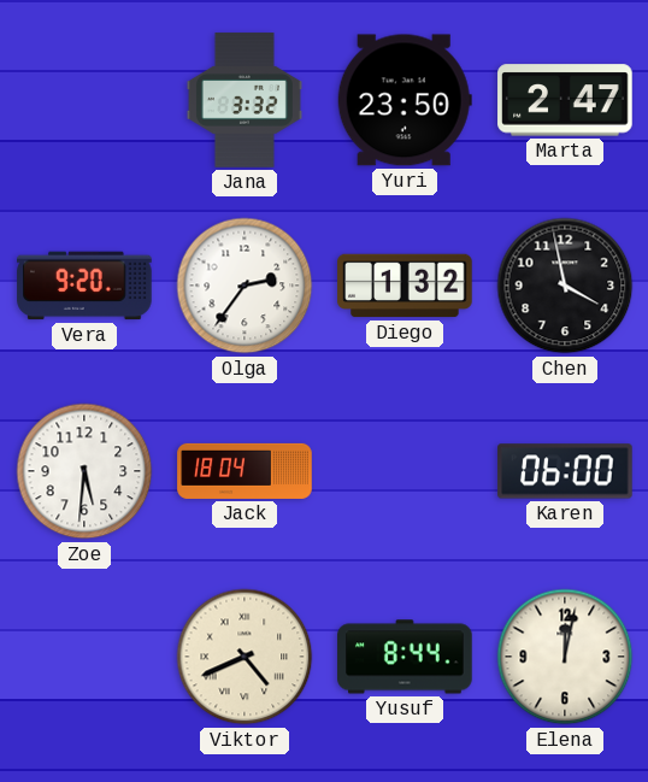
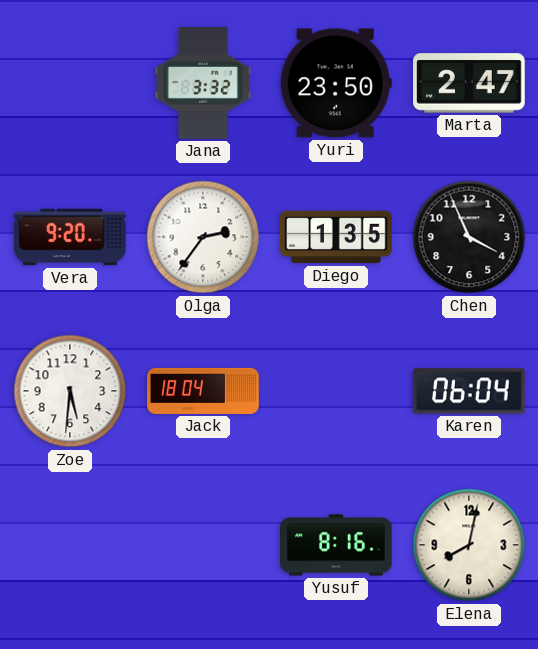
Diego: 1:32 -> 1:35 (336, 237)
Chen: 3:58 -> 3:56 (469, 237)
Karen: 06:00 -> 06:04 (469, 391)
Viktor: 4:41 -> none (245, 657)
Yusuf: 8:44 -> 8:16 (336, 545)
Elena: 12:02 -> 8:02 (469, 545)
